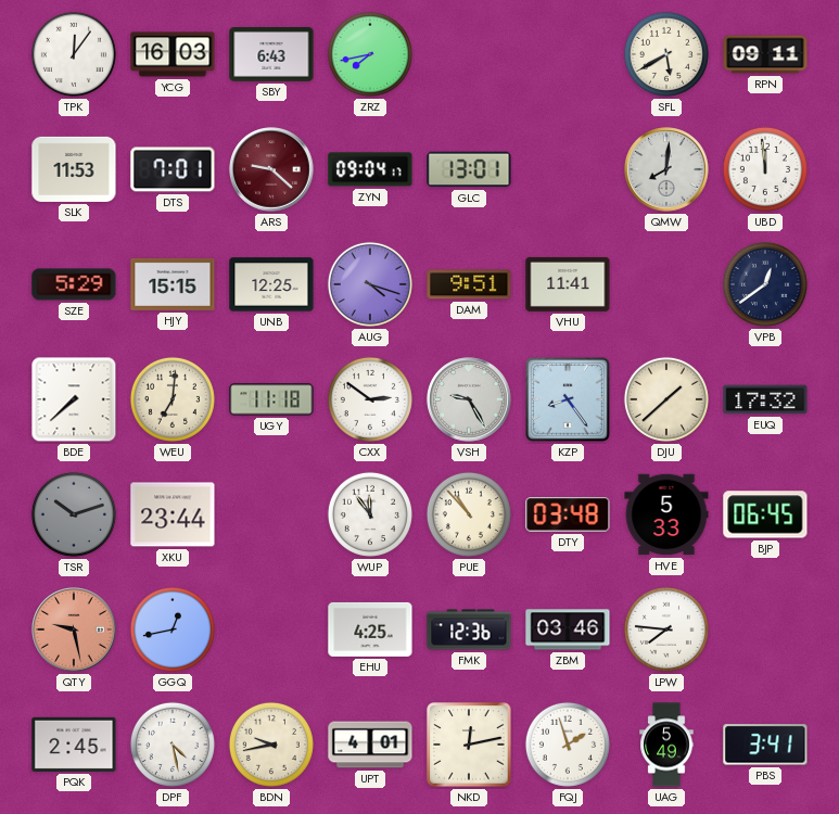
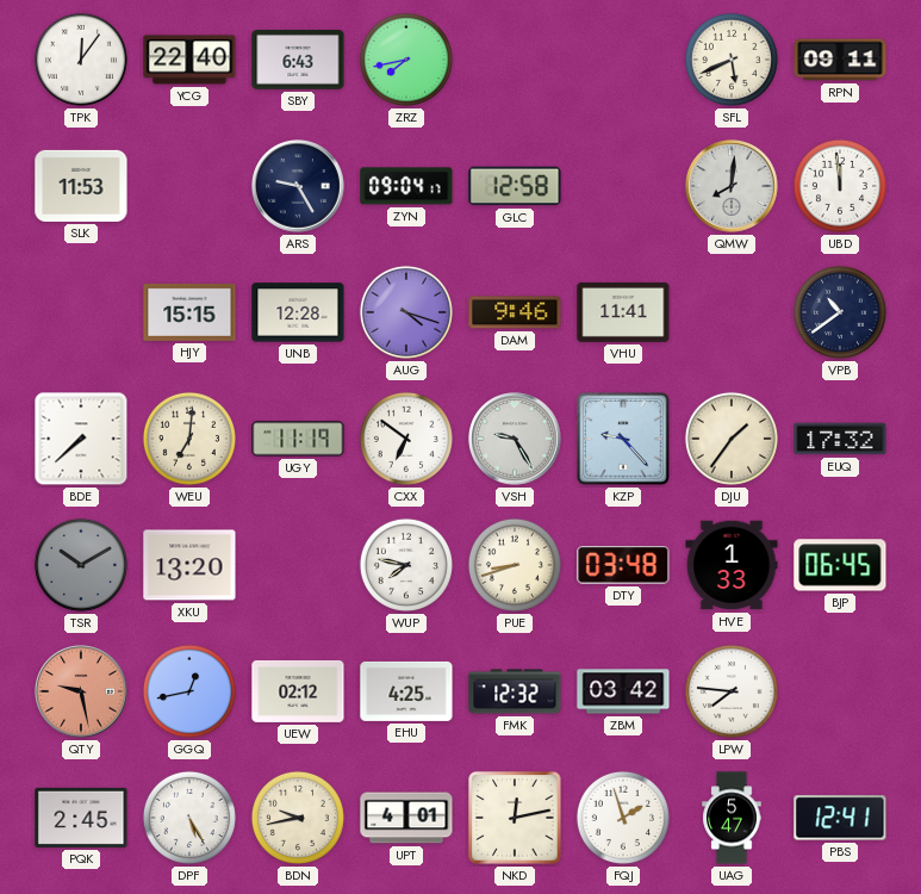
YCG: 16:03 -> 22:40 (189, 60)
SFL: 5:40 -> 5:41 (732, 60)
DTS: 7:01 -> none (173, 169)
ARS: 9:22 -> 9:25 (298, 186)
ARS dial: burgundy -> navy (298, 186)
GLC: 13:01 -> 12:58 (515, 186)
SZE: 5:29 -> none (74, 284)
UNB: 12:25 -> 12:28 (298, 312)
DAM: 9:51 -> 9:46 (515, 312)
VPB: 12:39 -> 10:39 (840, 312)
UGY: 11:18 -> 11:19 (298, 439)
CXX: 2:51 -> 6:51 (406, 439)
KZP: 8:24 -> 9:23 (624, 440)
DJU: 1:38 -> 1:36 (732, 439)
TSR: 10:12 -> 10:10 (81, 565)
XKU: 23:44 -> 13:20 (189, 565)
WUP: 11:54 -> 7:47 (406, 565)
PUE: 10:53 -> 8:42 (515, 565)
HVE: 5:33 -> 1:33 (732, 565)
UEW: none -> 02:12 (298, 691)
FMK: 12:36 -> 12:32 (515, 691)
ZBM: 03:46 -> 03:42 (623, 691)
DPF: 4:28 -> 5:25 (189, 818)
UAG: 5:49 -> 5:47 (732, 818)
PBS: 3:41 -> 12:41 (840, 818)
